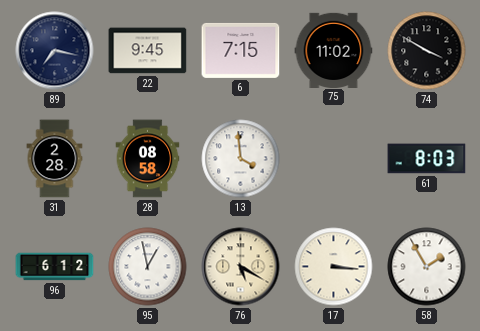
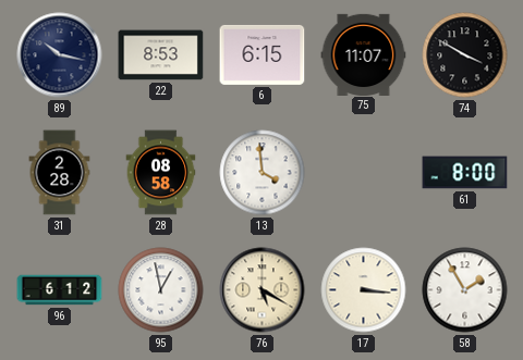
89: 7:17 -> 10:17 (60, 55)
22: 9:45 -> 8:53 (161, 55)
6: 7:15 -> 6:15 (263, 54)
75: 11:02 -> 11:07 (364, 54)
61: 8:03 -> 8:00 (465, 173)
